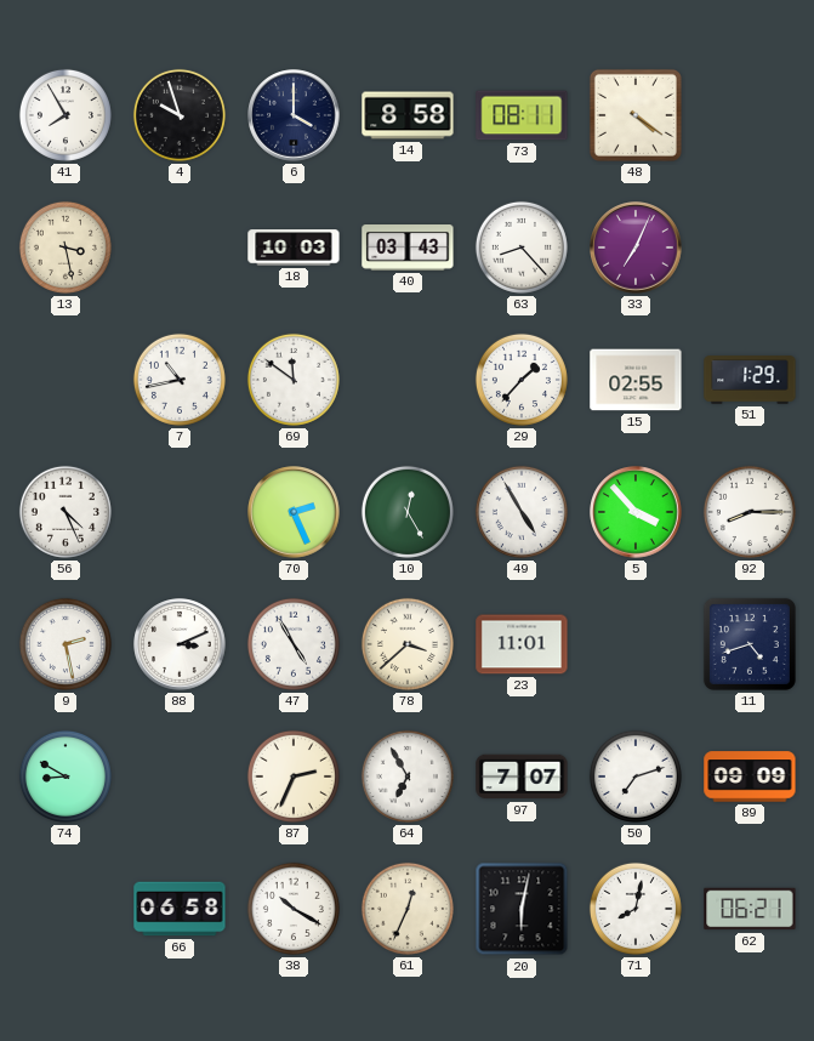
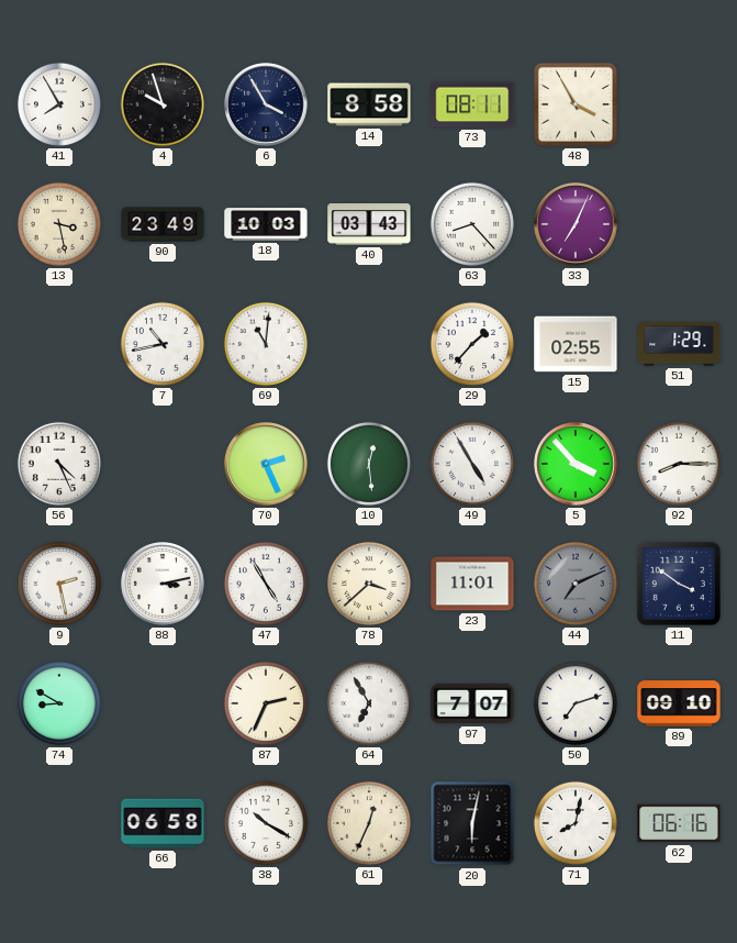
6: 4:00 -> 3:55 (266, 104)
48: 4:21 -> 3:55 (576, 104)
90: none -> 23:49 (163, 224)
69: 11:51 -> 11:01 (266, 344)
10: 12:25 -> 12:29 (369, 464)
88: 3:11 -> 3:13 (163, 584)
44: none -> 7:11 (576, 584)
11: 4:42 -> 3:51 (679, 584)
89: 09:09 -> 09:10 (679, 703)
62: 06:21 -> 06:16 (679, 823)
